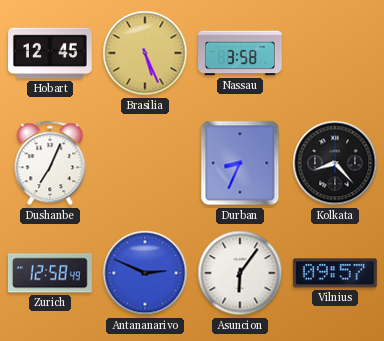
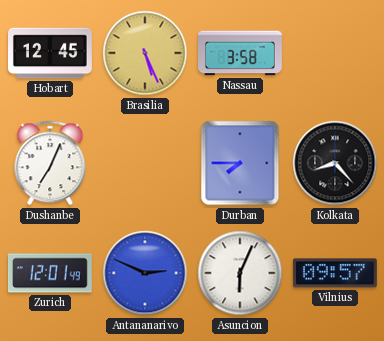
Durban: 8:34 -> 7:45 (240, 163)
Zurich: 12:58 -> 12:01 (50, 273)
Asuncion: 6:06 -> 6:04 (240, 273)
